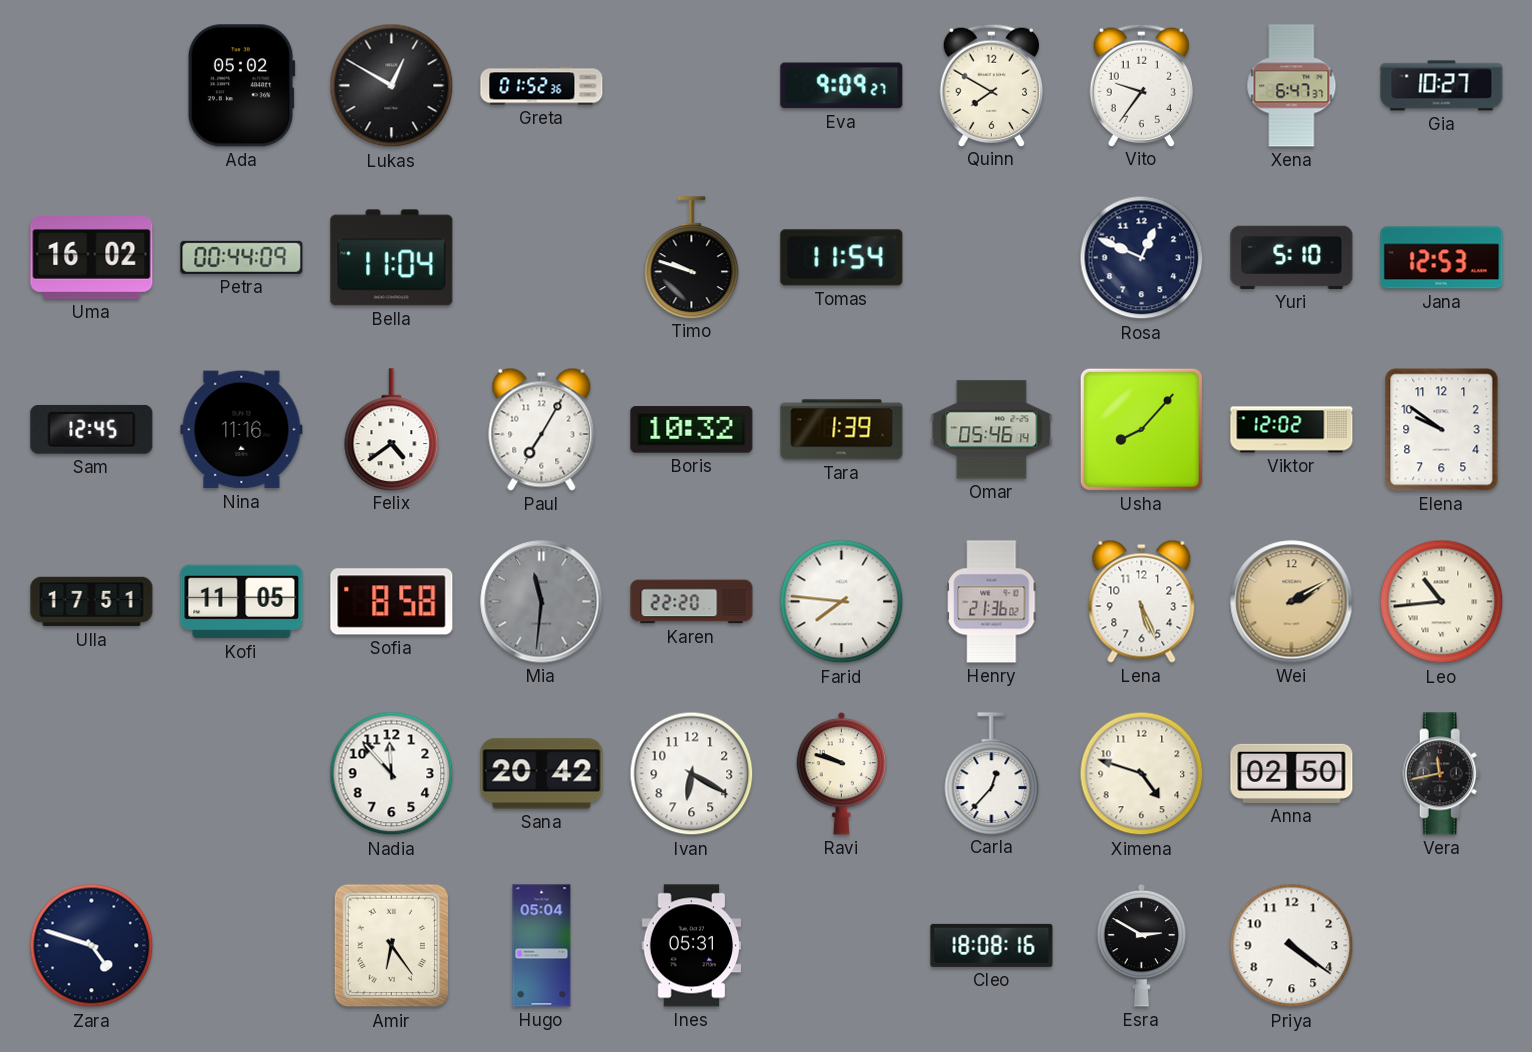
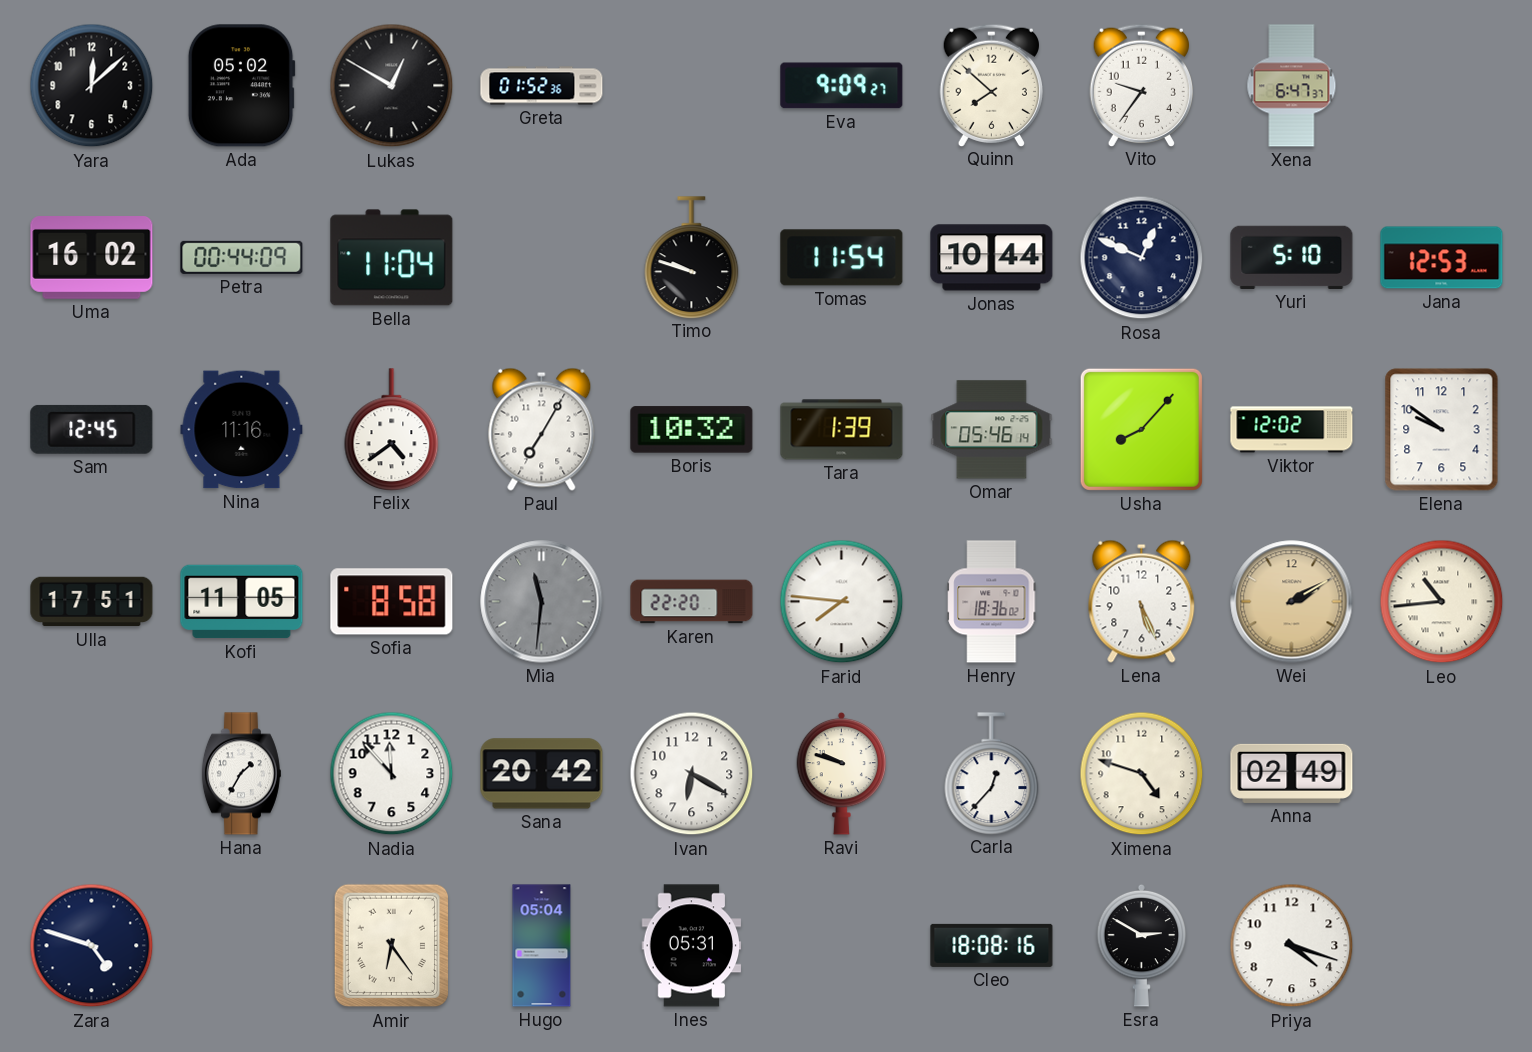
Yara: none -> 12:08 (92, 86)
Quinn: 7:50 -> 7:52 (991, 85)
Gia: 10:27 -> none (1442, 86)
Jonas: none -> 10:44 (992, 258)
Henry: 21:36 -> 18:36 (992, 602)
Hana: none -> 1:35 (241, 774)
Anna: 02:50 -> 02:49 (1292, 773)
Vera: 11:43 -> none (1442, 774)
Priya: 4:21 -> 4:18 (1292, 946)
